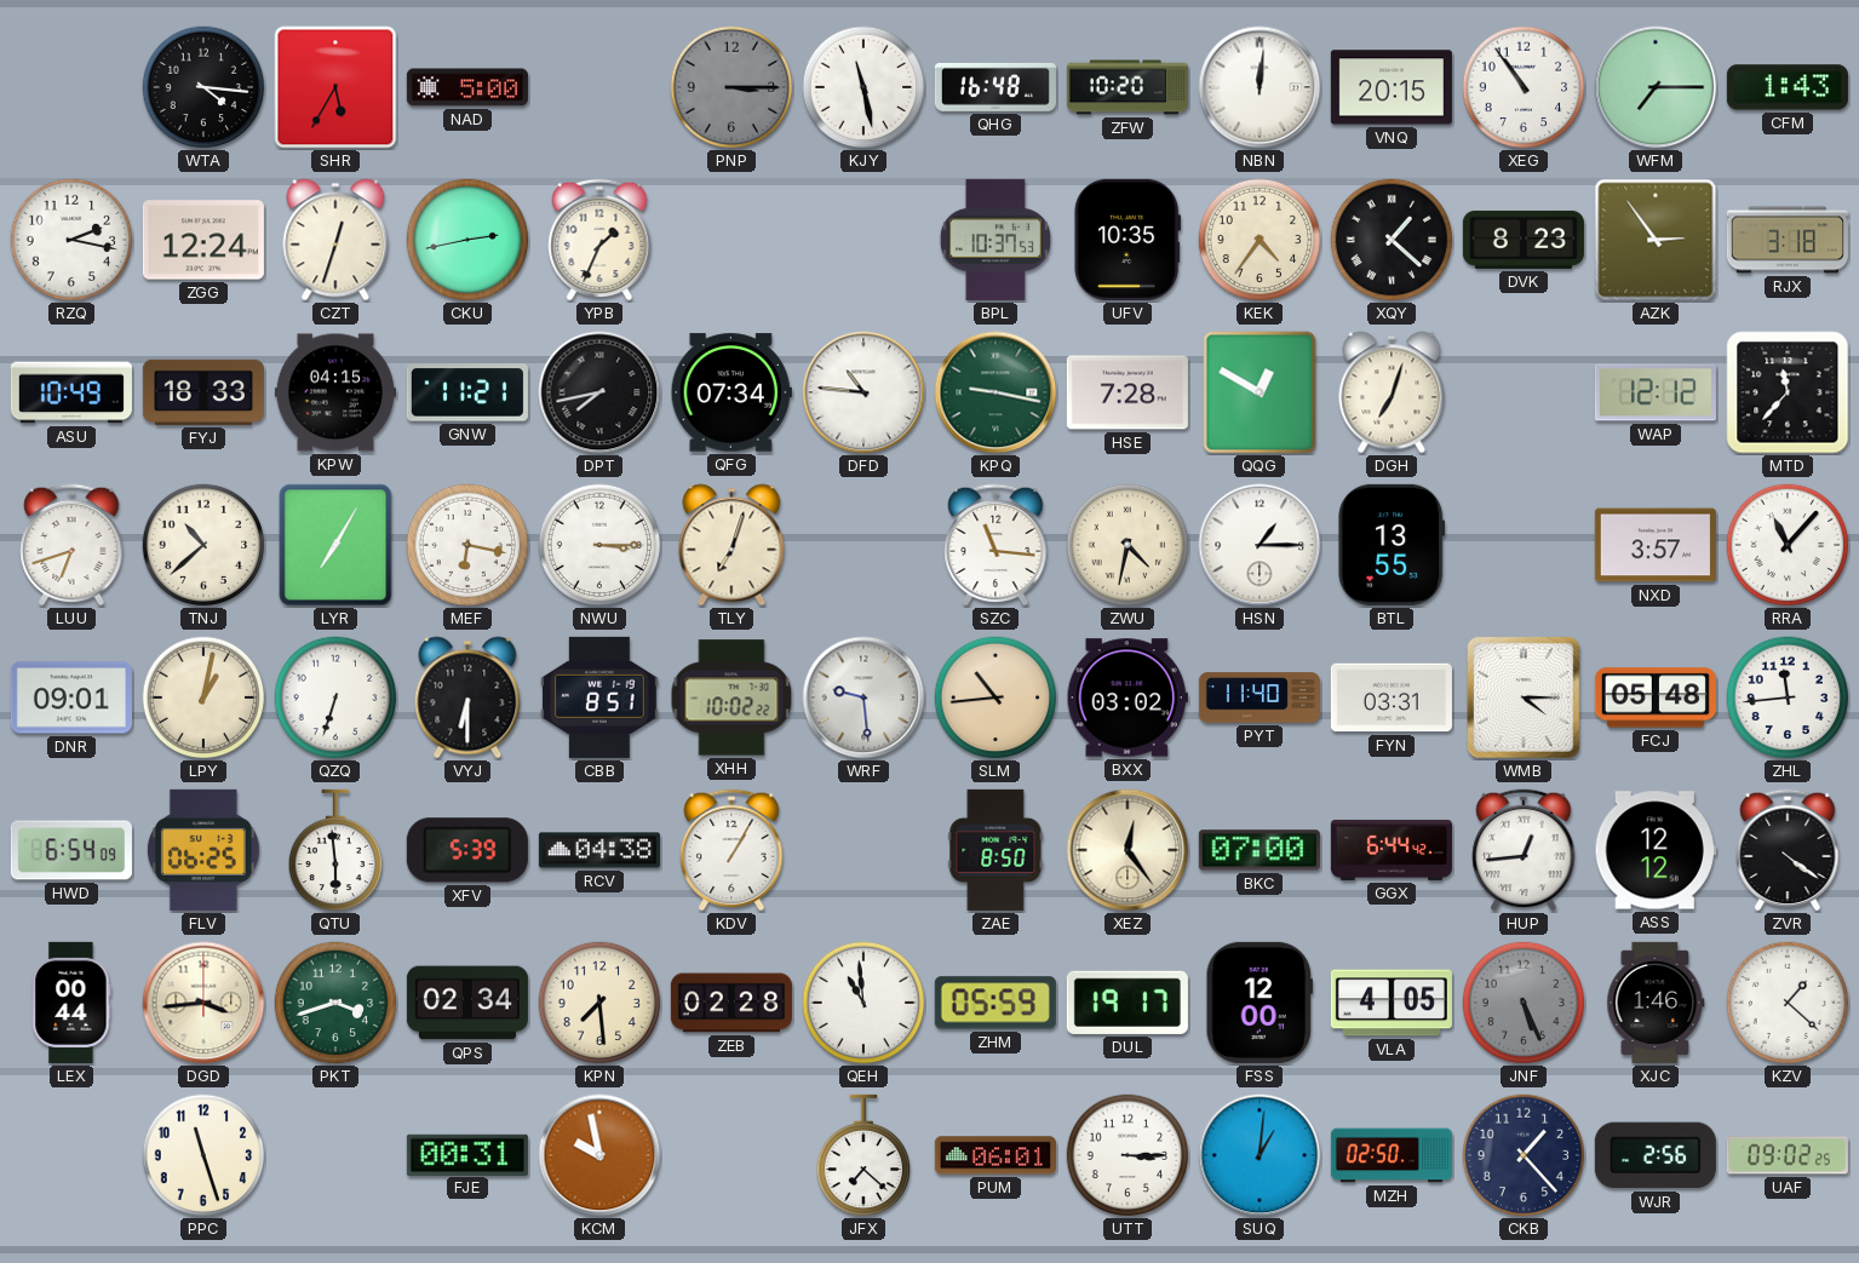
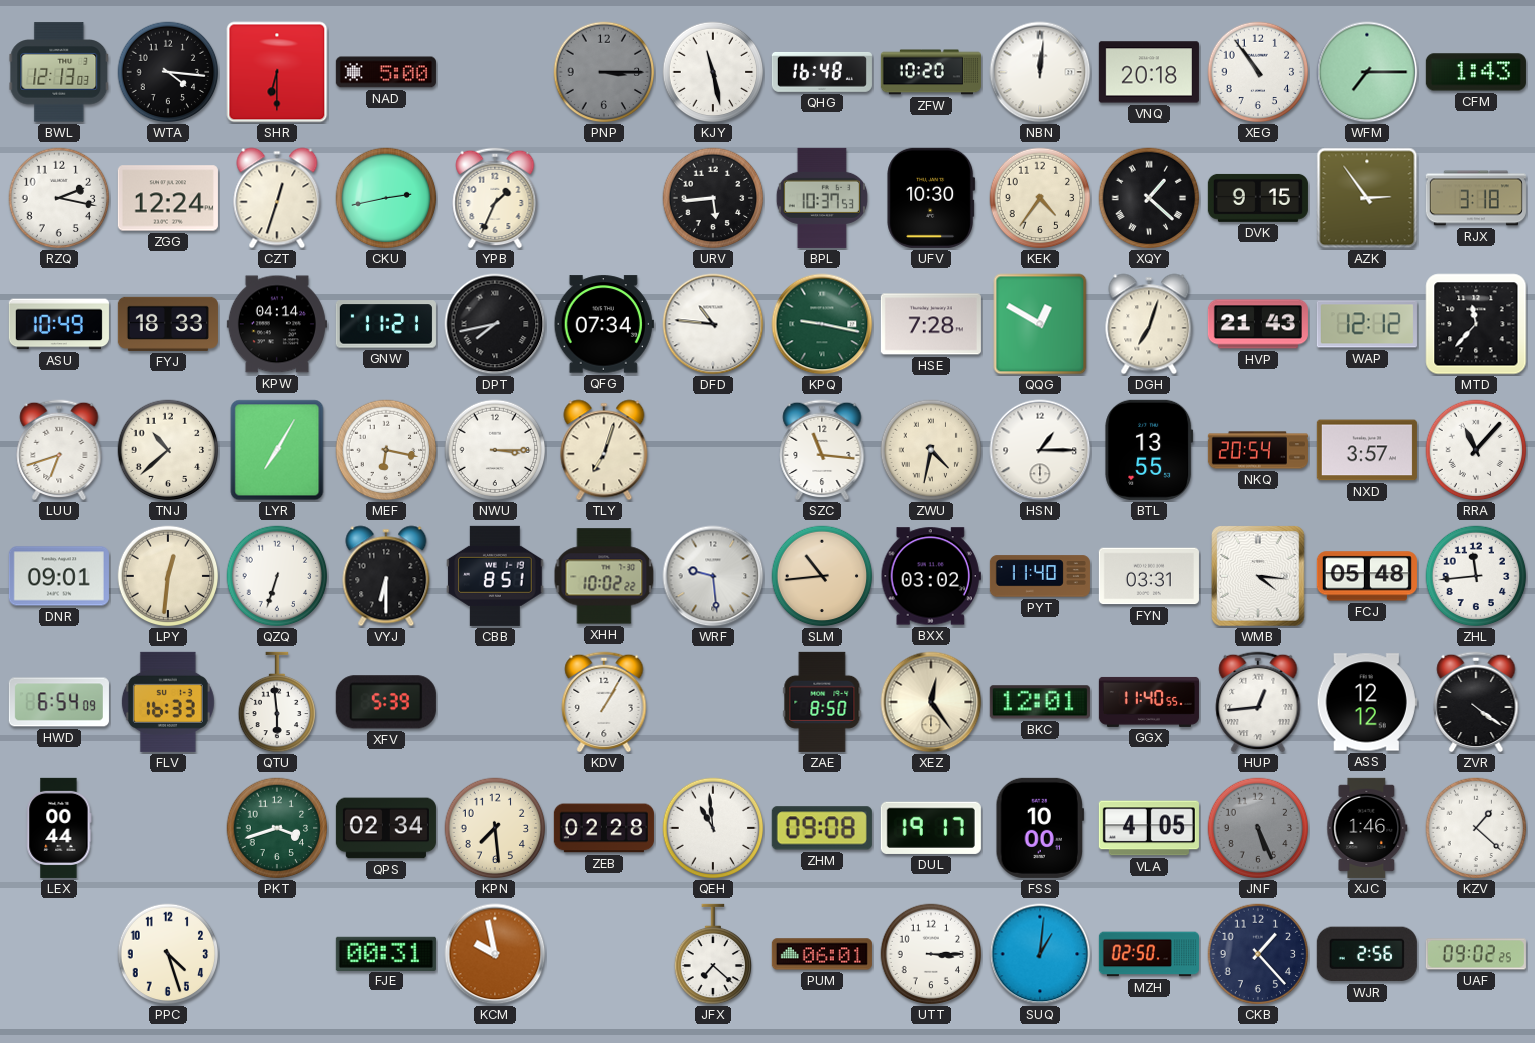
BWL: none -> 12:13 (59, 72)
SHR: 5:35 -> 6:30 (277, 72)
VNQ: 20:15 -> 20:18 (1149, 72)
URV: none -> 5:44 (713, 198)
UFV: 10:35 -> 10:30 (931, 198)
DVK: 8:23 -> 9:15 (1258, 198)
KPW: 04:15 -> 04:14 (277, 324)
HVP: none -> 21:43 (1258, 324)
NKQ: none -> 20:54 (1258, 450)
LPY: 1:02 -> 12:31 (168, 576)
WMB: 4:15 -> 4:16 (1258, 576)
FLV: 06:25 -> 16:33 (168, 702)
RCV: 04:38 -> none (599, 850)
BKC: 07:00 -> 12:01 (1040, 702)
GGX: 6:44 -> 11:40 (1149, 702)
DGD: 3:44 -> none (203, 1003)
ZHM: 05:59 -> 09:08 (822, 828)
FSS: 12:00 -> 10:00 (1040, 828)
PPC: 11:27 -> 4:27 (168, 954)
